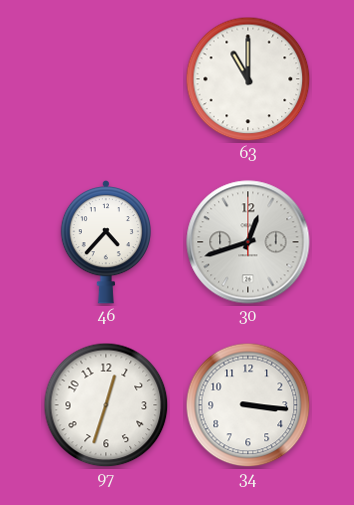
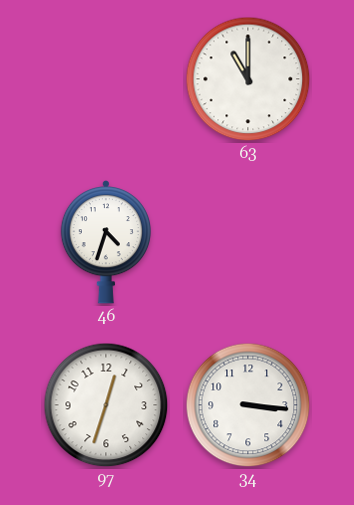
46: 4:37 -> 4:33 (105, 243)
30: 12:42 -> none (248, 242)
